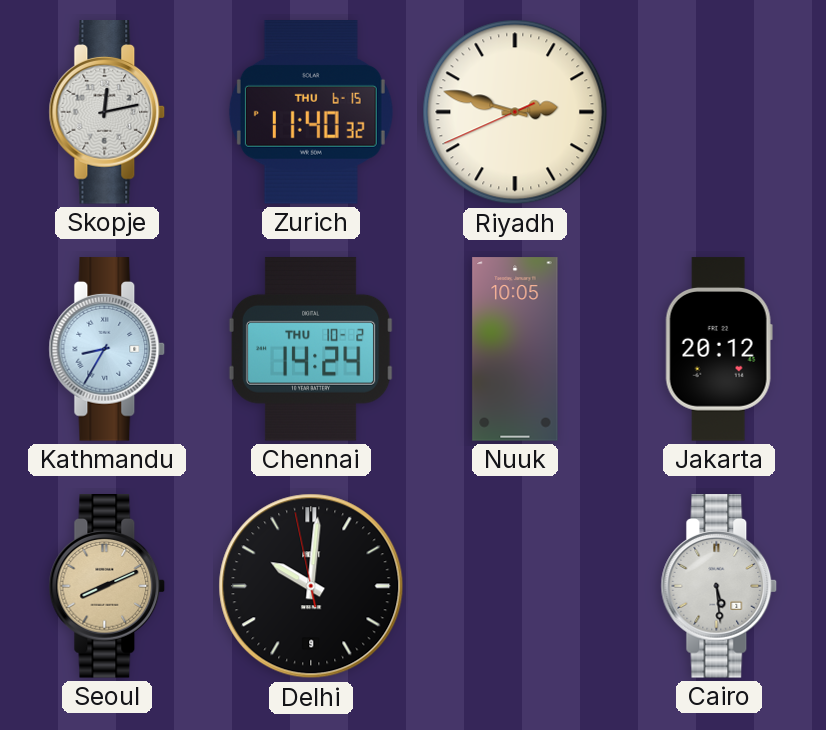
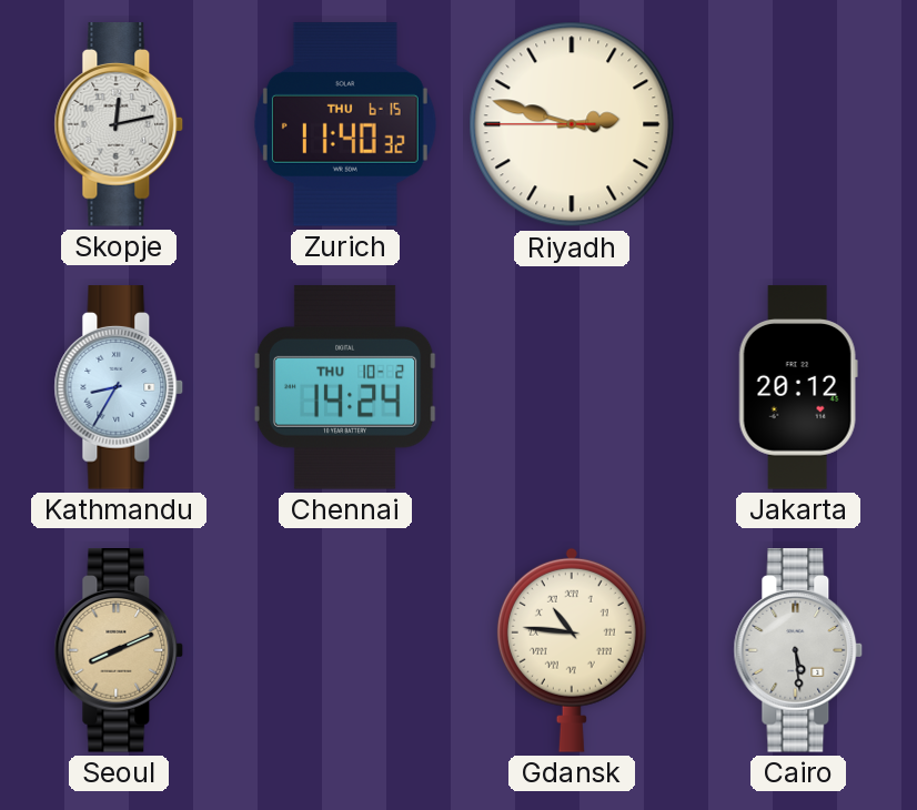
Riyadh: 2:47:41 -> 2:47:45 (572, 124)
Nuuk: 10:05 -> none (515, 349)
Delhi: 10:00 -> none (311, 586)
Gdansk: none -> 10:46 (572, 650)
